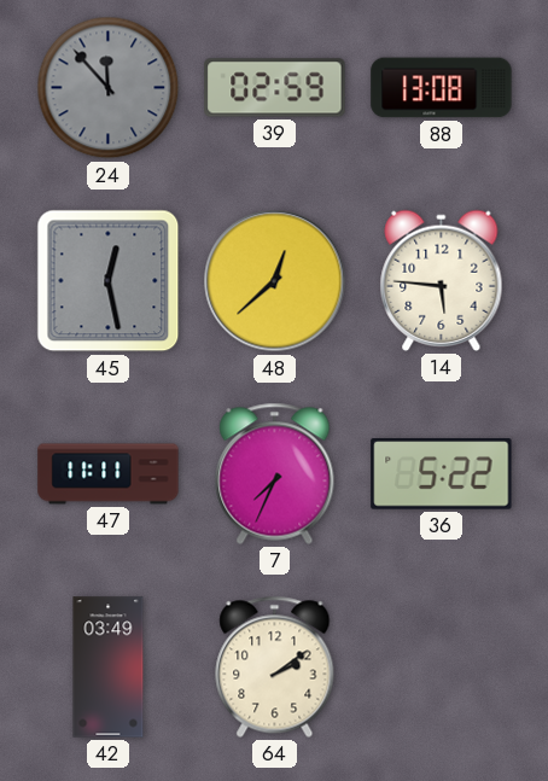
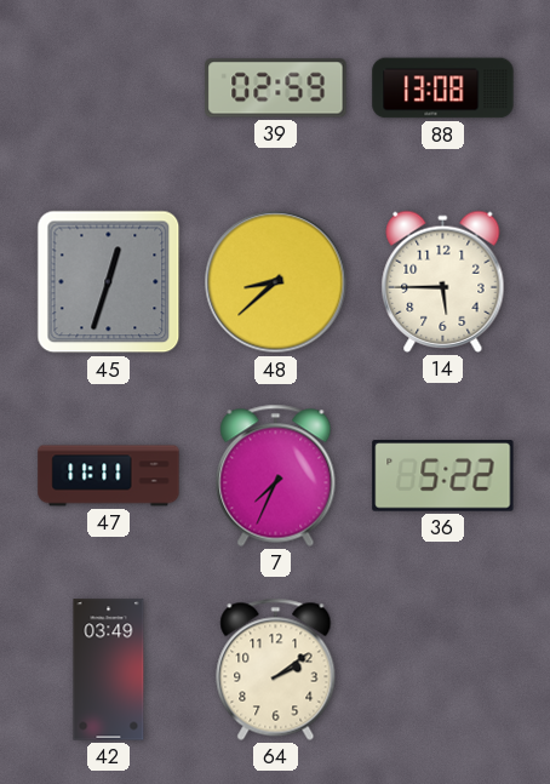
24: 11:53 -> none (109, 88)
45: 12:28 -> 12:33 (109, 282)
48: 12:38 -> 8:38 (276, 282)
14: 5:46 -> 5:45 (443, 281)
